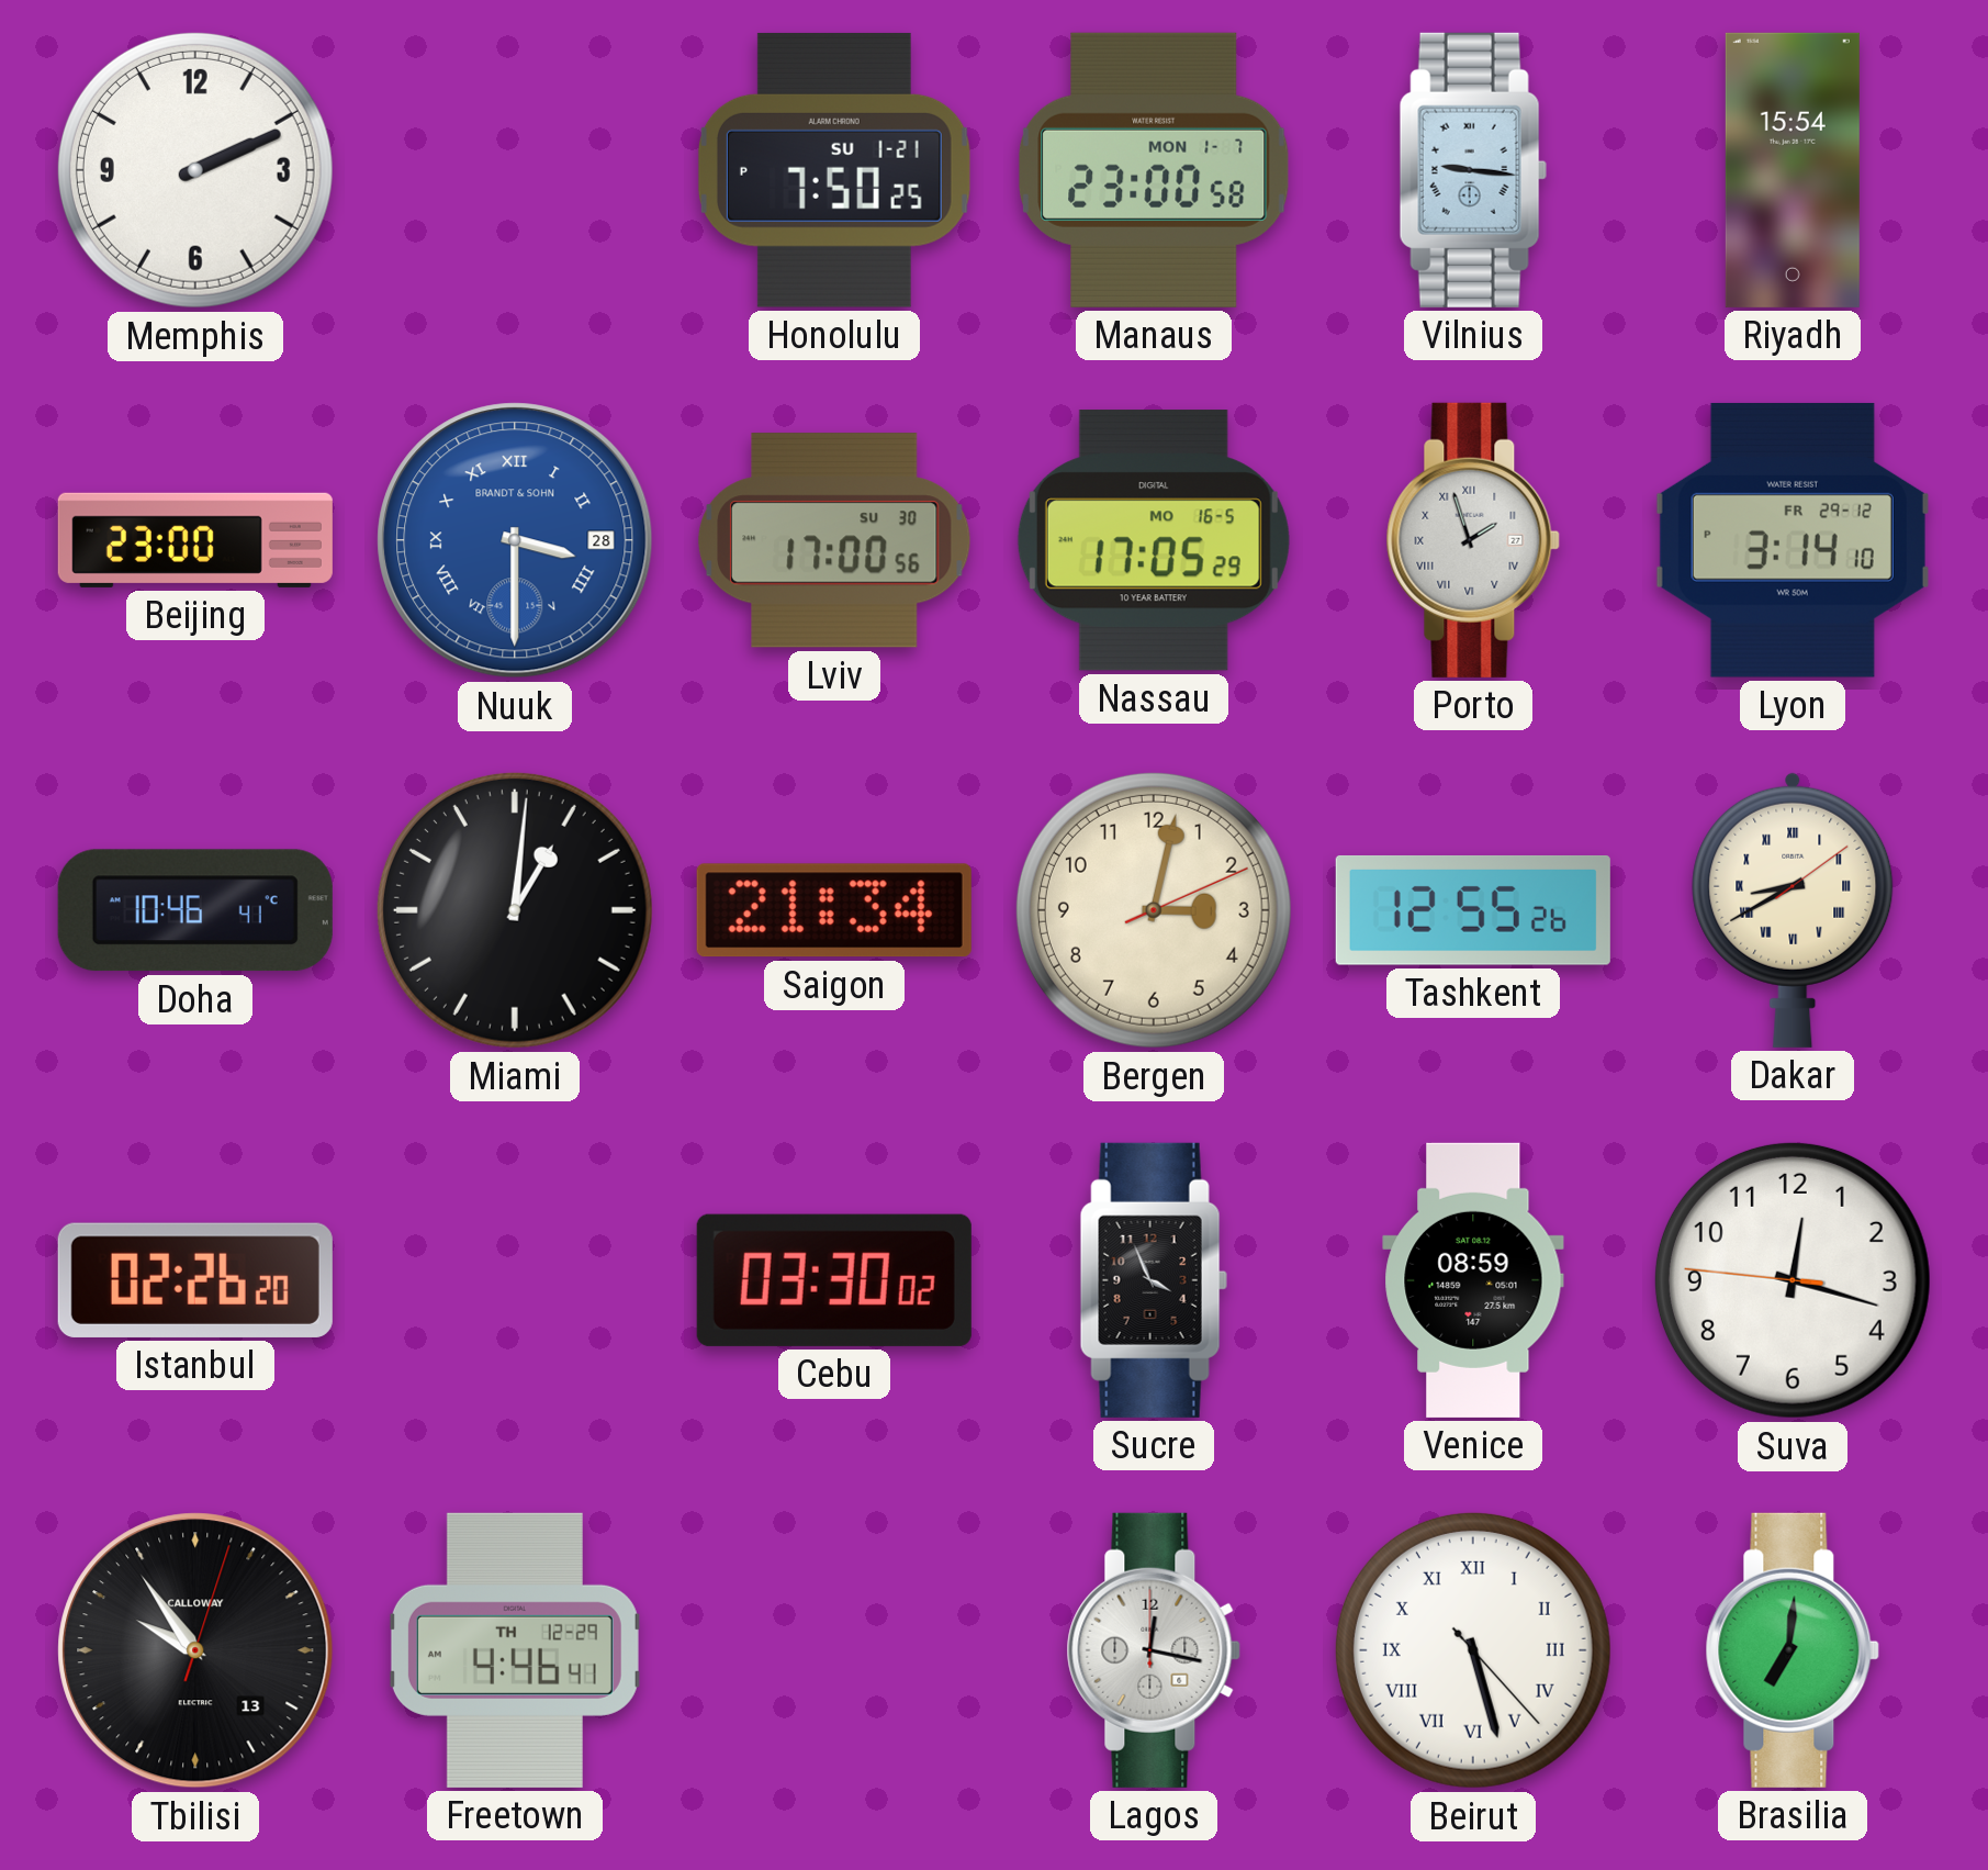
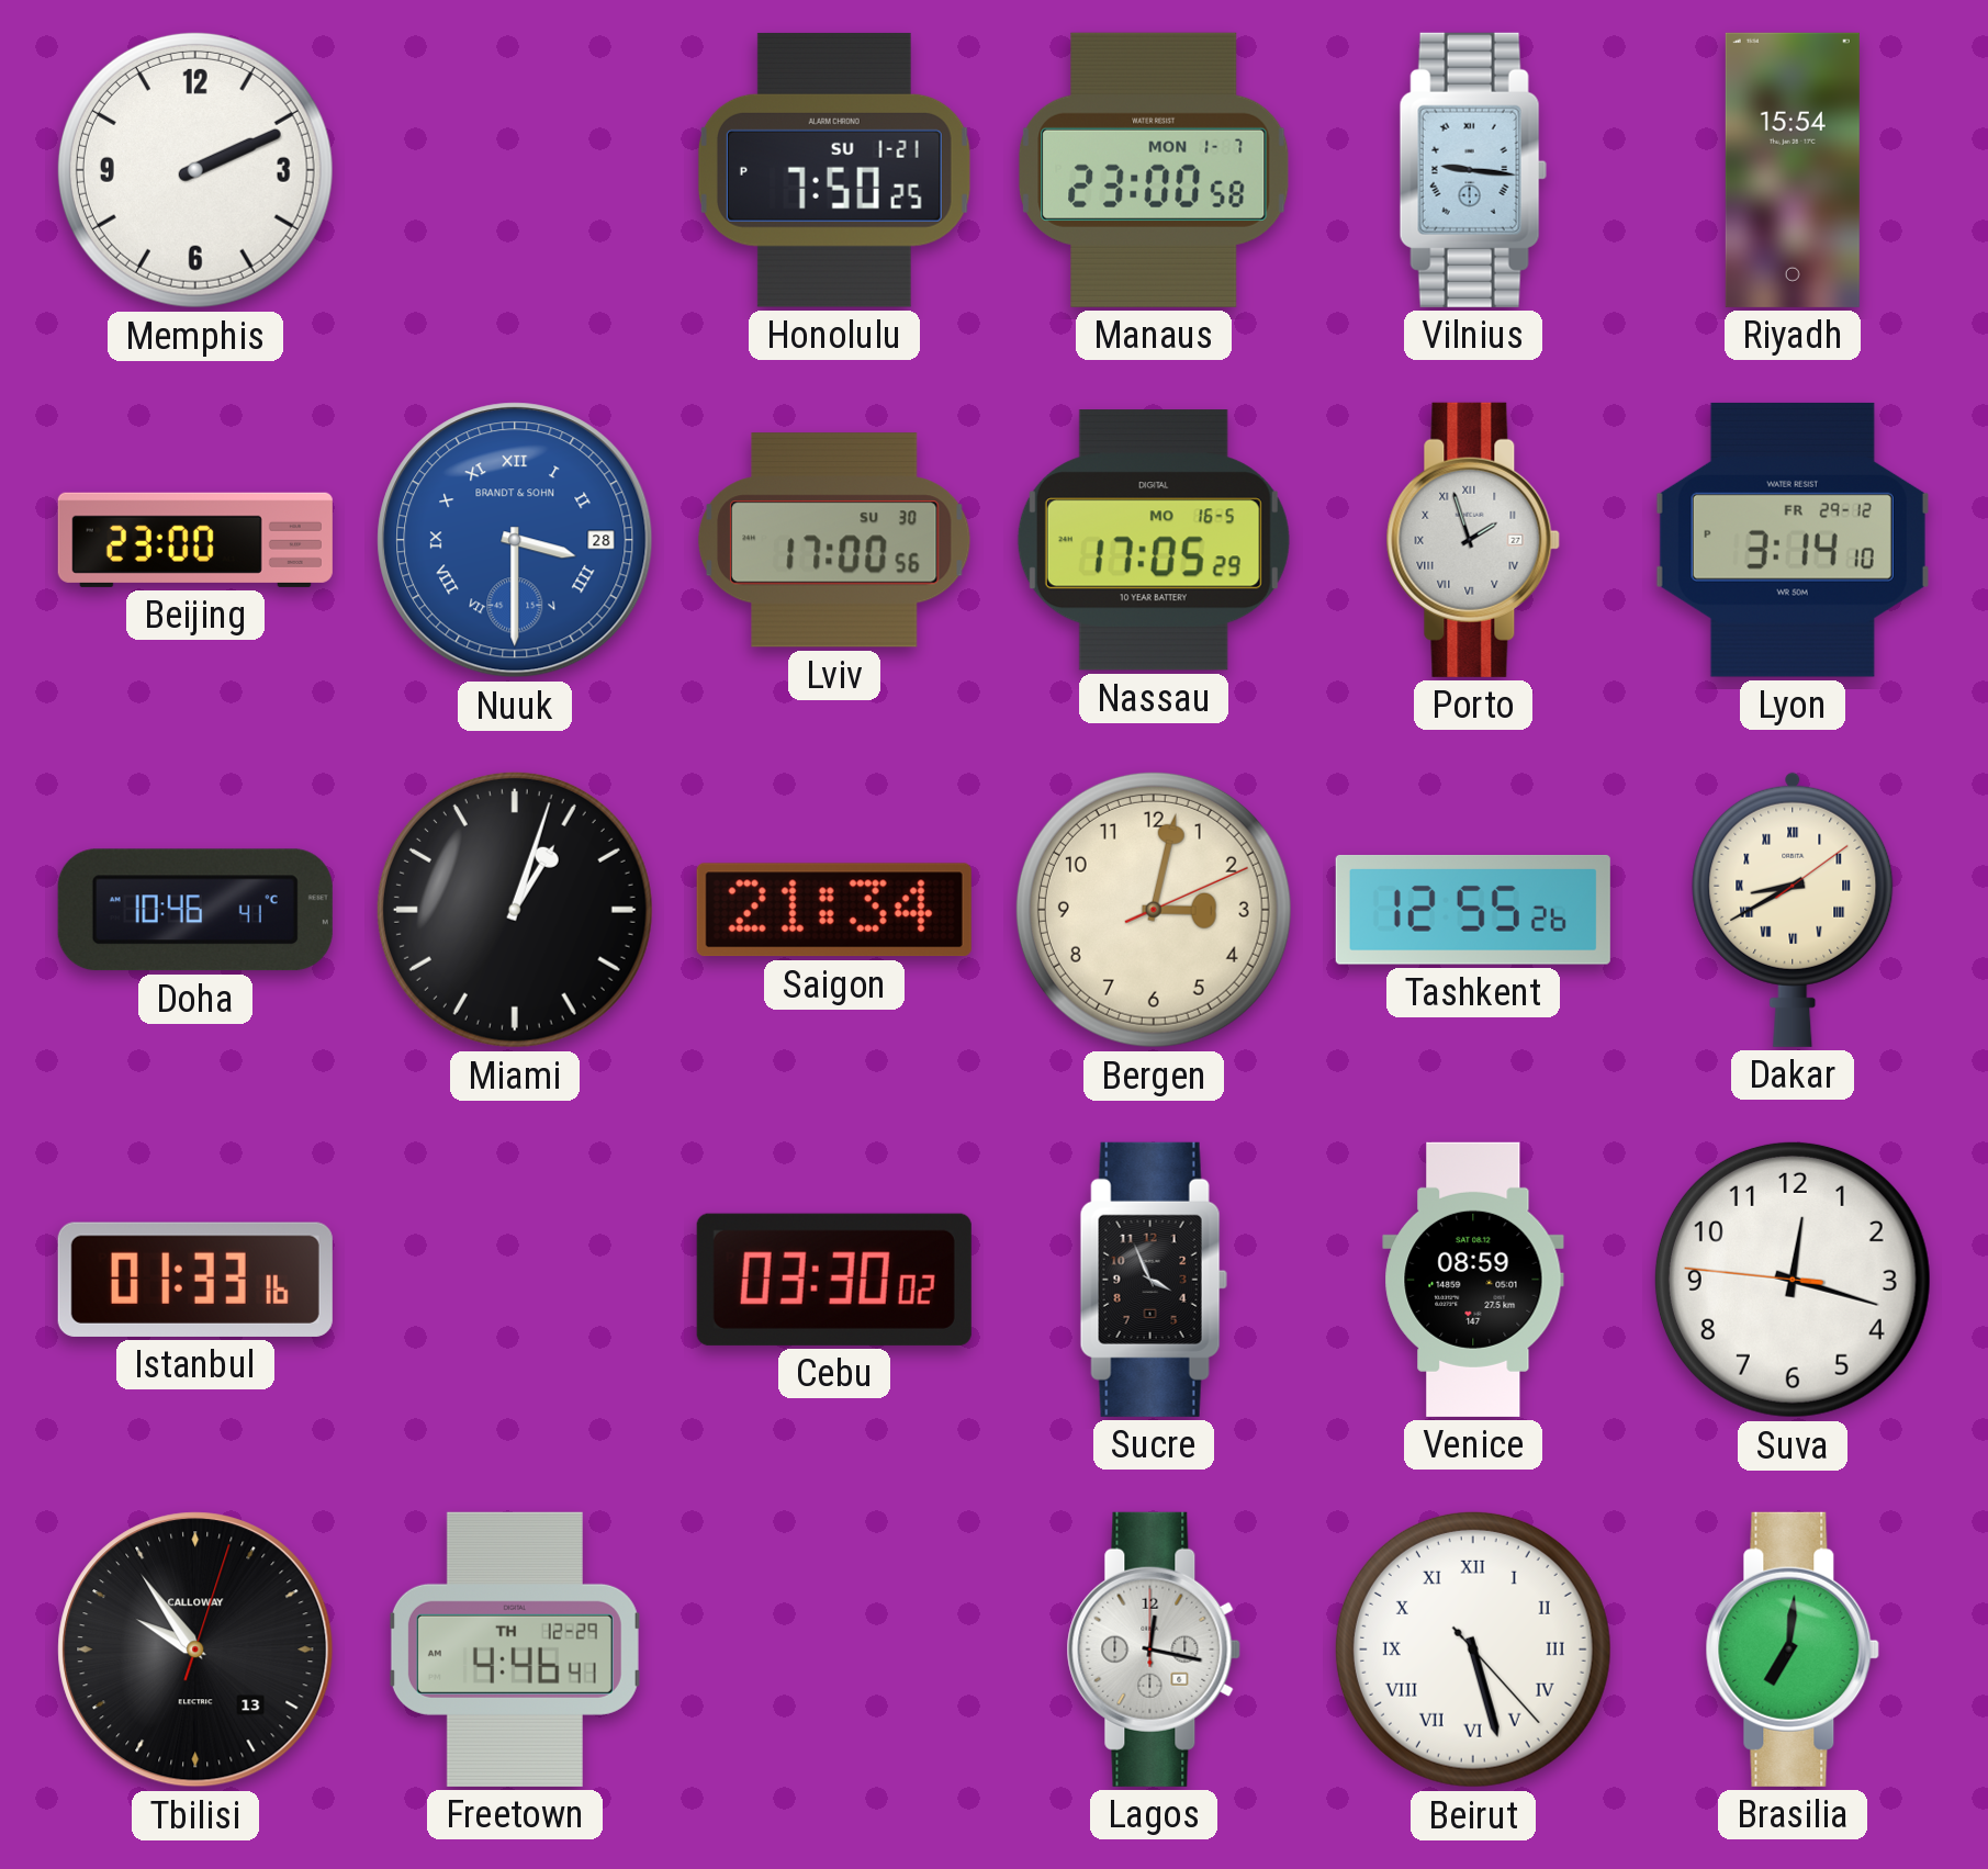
Miami: 1:01 -> 1:03 (515, 910)
Istanbul: 02:26 -> 01:33 (195, 1280)
